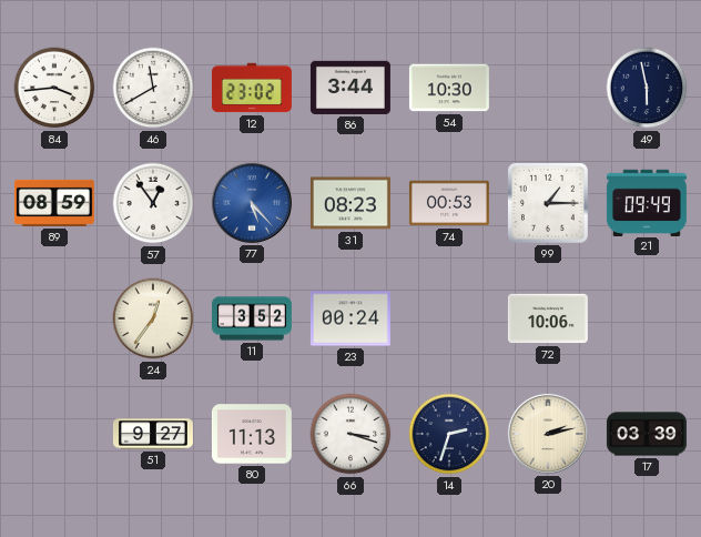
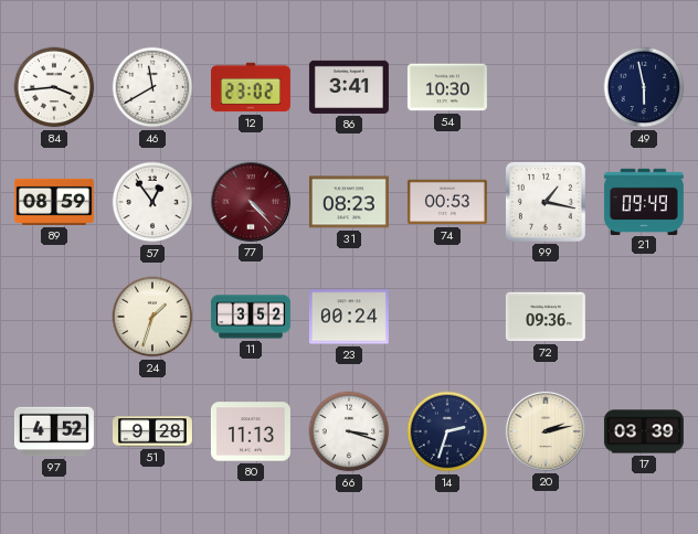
86: 3:44 -> 3:41 (349, 87)
77: 5:23 -> 4:23 (251, 202)
77 dial: blue -> burgundy (251, 202)
99: 1:15 -> 1:17 (546, 202)
24: 12:36 -> 1:33 (152, 317)
72: 10:06 -> 09:36 (546, 317)
97: none -> 4:52 (54, 431)
51: 9:27 -> 9:28 (152, 431)
